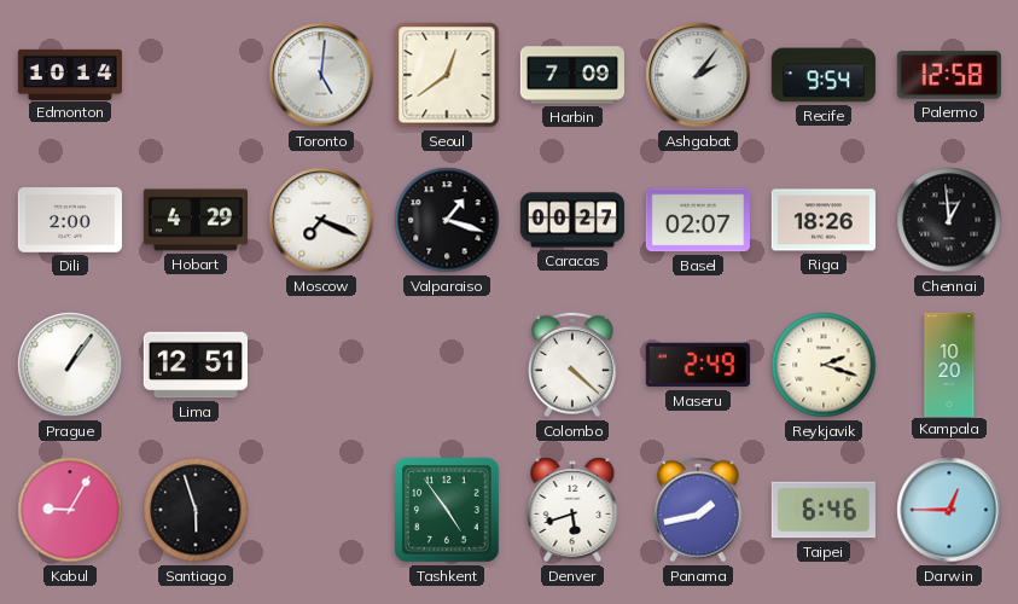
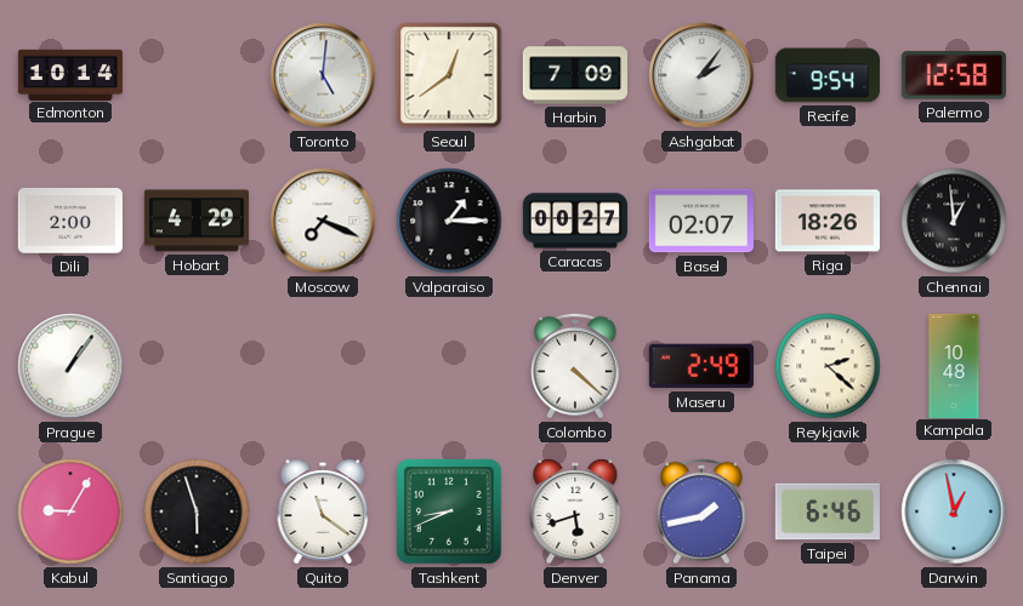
Valparaiso: 1:18 -> 1:15 (449, 221)
Lima: 12:51 -> none (196, 365)
Reykjavik: 2:18 -> 2:22 (828, 366)
Kampala: 10:20 -> 10:48 (954, 365)
Quito: none -> 11:21 (323, 511)
Tashkent: 4:54 -> 8:41 (449, 511)
Darwin: 12:45 -> 12:58 (954, 511)
